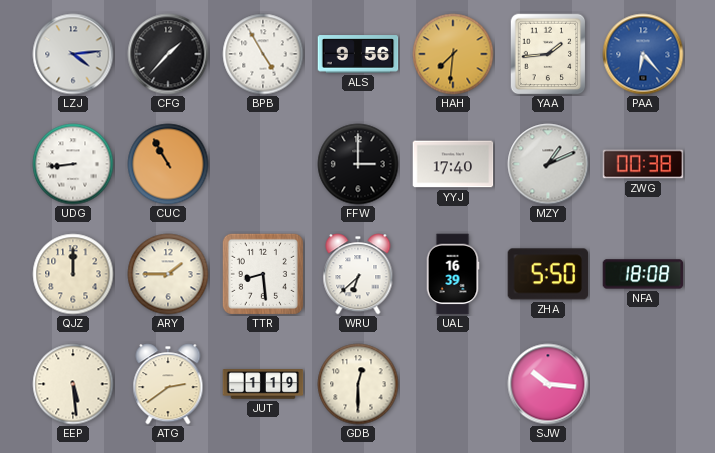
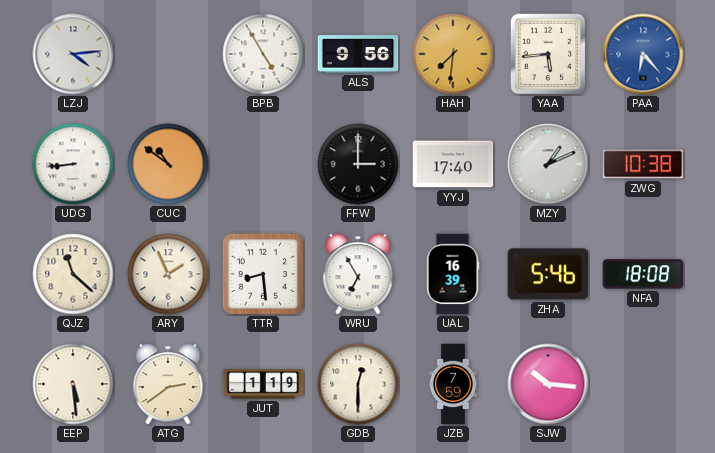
CFG: 1:37 -> none (168, 54)
YAA: 1:44 -> 5:44 (548, 54)
CUC: 10:55 -> 10:51 (168, 164)
ZWG: 00:38 -> 10:38 (643, 164)
QJZ: 12:00 -> 11:22 (73, 274)
ARY: 1:45 -> 1:56 (168, 274)
WRU: 6:38 -> 6:55 (358, 274)
ZHA: 5:50 -> 5:46 (548, 274)
JZB: none -> 7:59 (453, 384)
